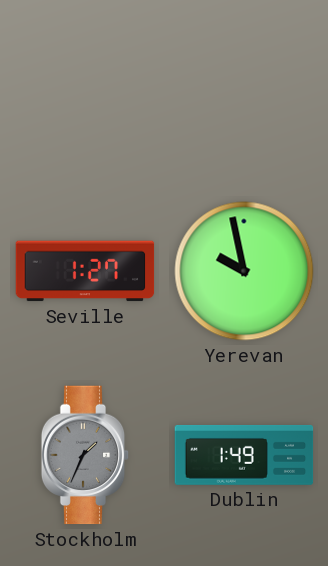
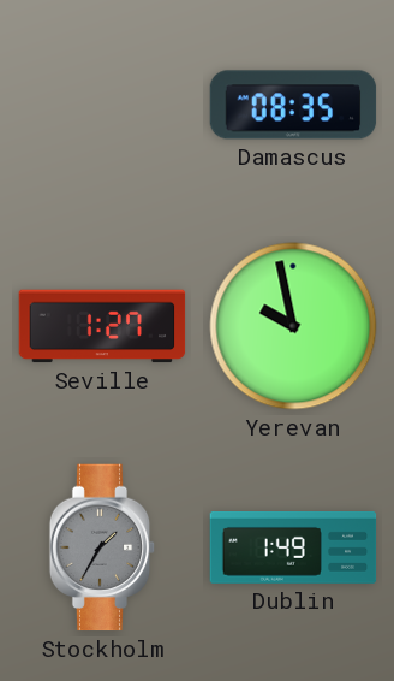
Damascus: none -> 08:35 (293, 105)
Stockholm: 1:34 -> 1:35 (102, 547)
